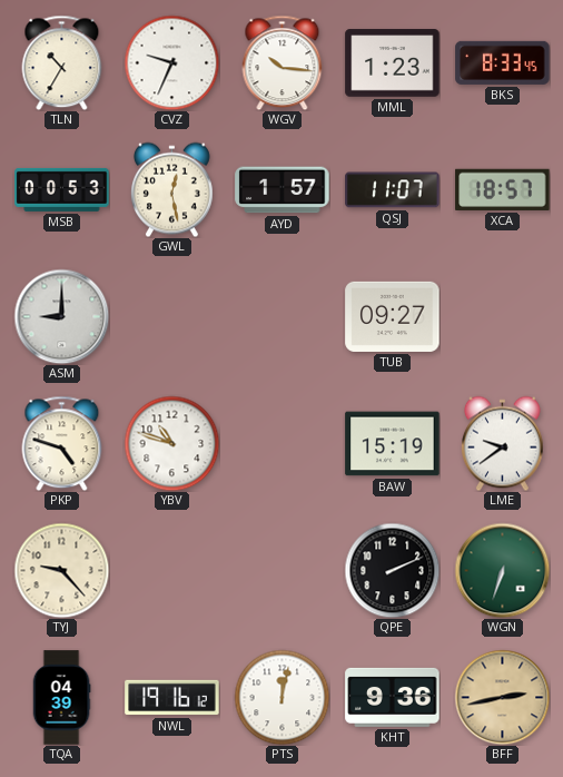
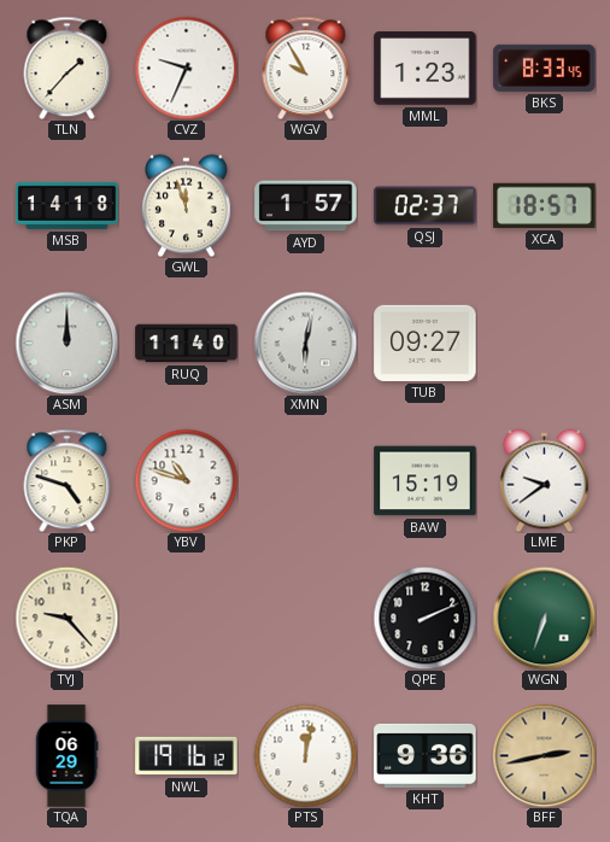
TLN: 10:35 -> 1:37 (68, 68)
WGV: 10:16 -> 9:55 (306, 68)
MSB: 00:53 -> 14:18 (68, 205)
GWL: 12:28 -> 11:57 (186, 205)
QSJ: 11:07 -> 02:37 (426, 206)
ASM: 9:00 -> 12:00 (66, 343)
RUQ: none -> 11:40 (187, 344)
XMN: none -> 6:02 (305, 343)
TQA: 04:39 -> 06:29 (66, 756)
